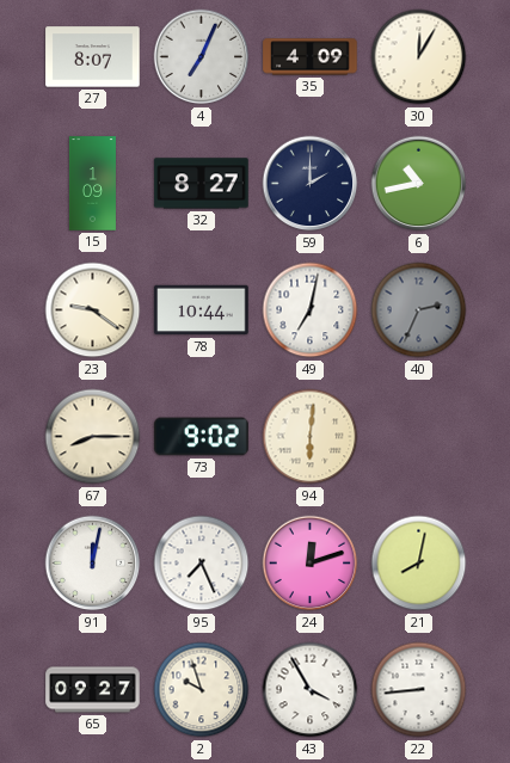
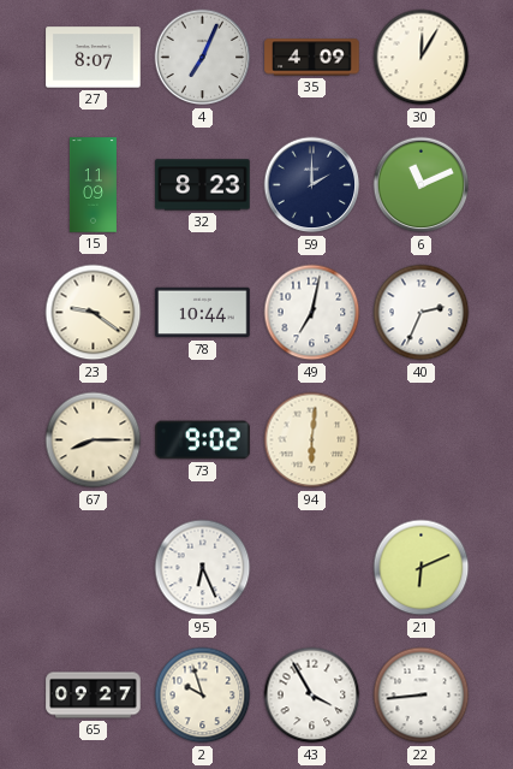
15: 1:09 -> 11:09 (93, 185)
32: 8:27 -> 8:23 (203, 185)
6: 10:43 -> 11:11 (422, 185)
40 dial: grey -> white (422, 313)
91: 12:02 -> none (93, 564)
95: 7:26 -> 6:26 (203, 568)
24: 12:12 -> none (311, 564)
21: 8:02 -> 6:11 (422, 568)
